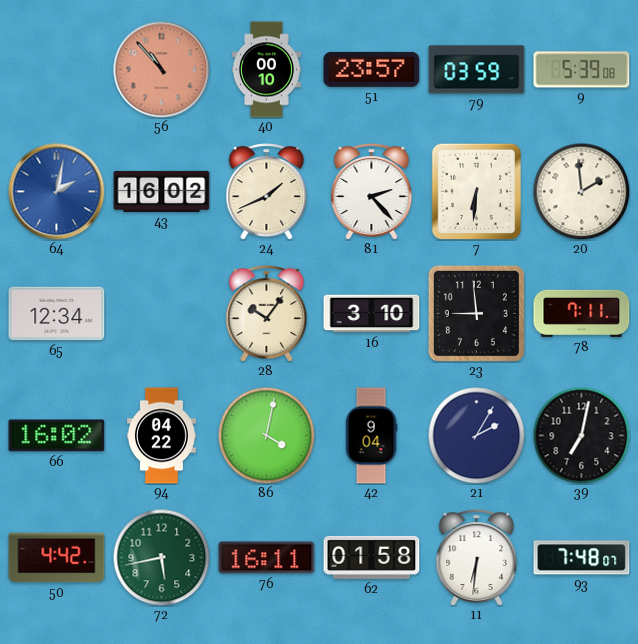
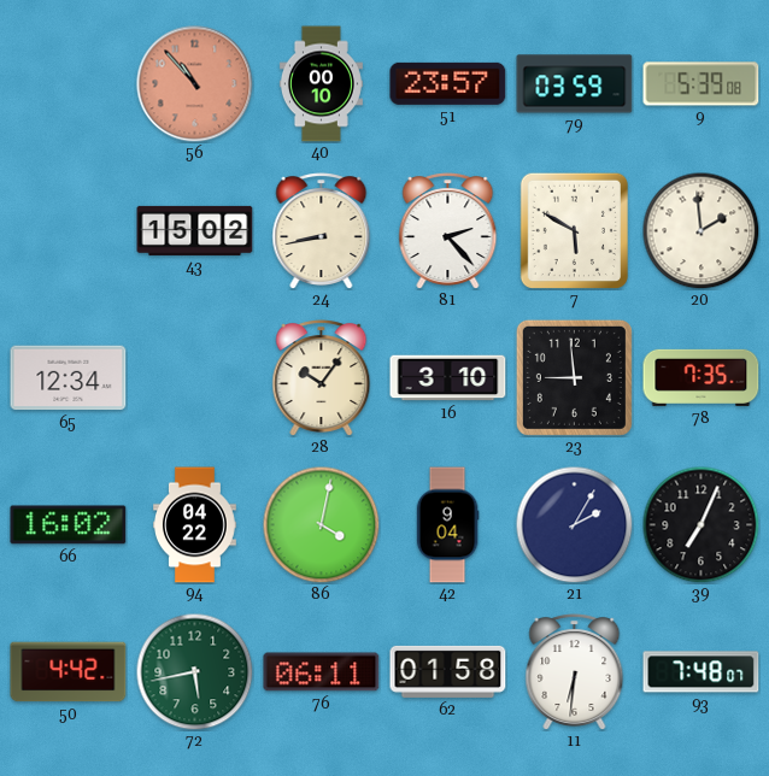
64: 2:02 -> none (57, 192)
43: 16:02 -> 15:02 (195, 230)
24: 1:41 -> 8:43 (322, 231)
7: 6:31 -> 5:50 (574, 230)
78: 7:11 -> 7:35 (702, 377)
39: 7:02 -> 7:04 (700, 524)
76: 16:11 -> 06:11 (322, 672)
